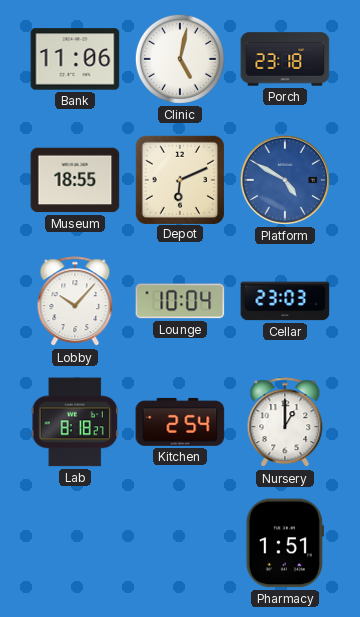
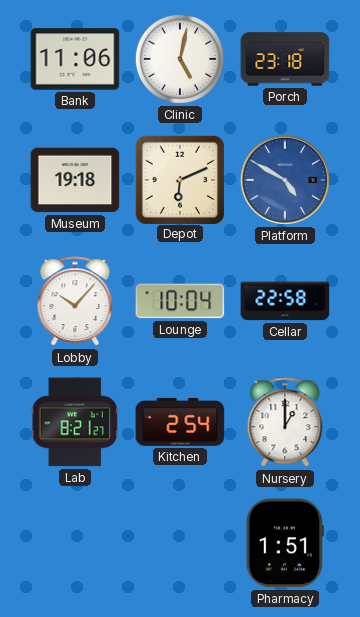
Museum: 18:55 -> 19:18 (75, 180)
Cellar: 23:03 -> 22:58 (285, 301)
Lab: 8:18 -> 8:21 (75, 422)
